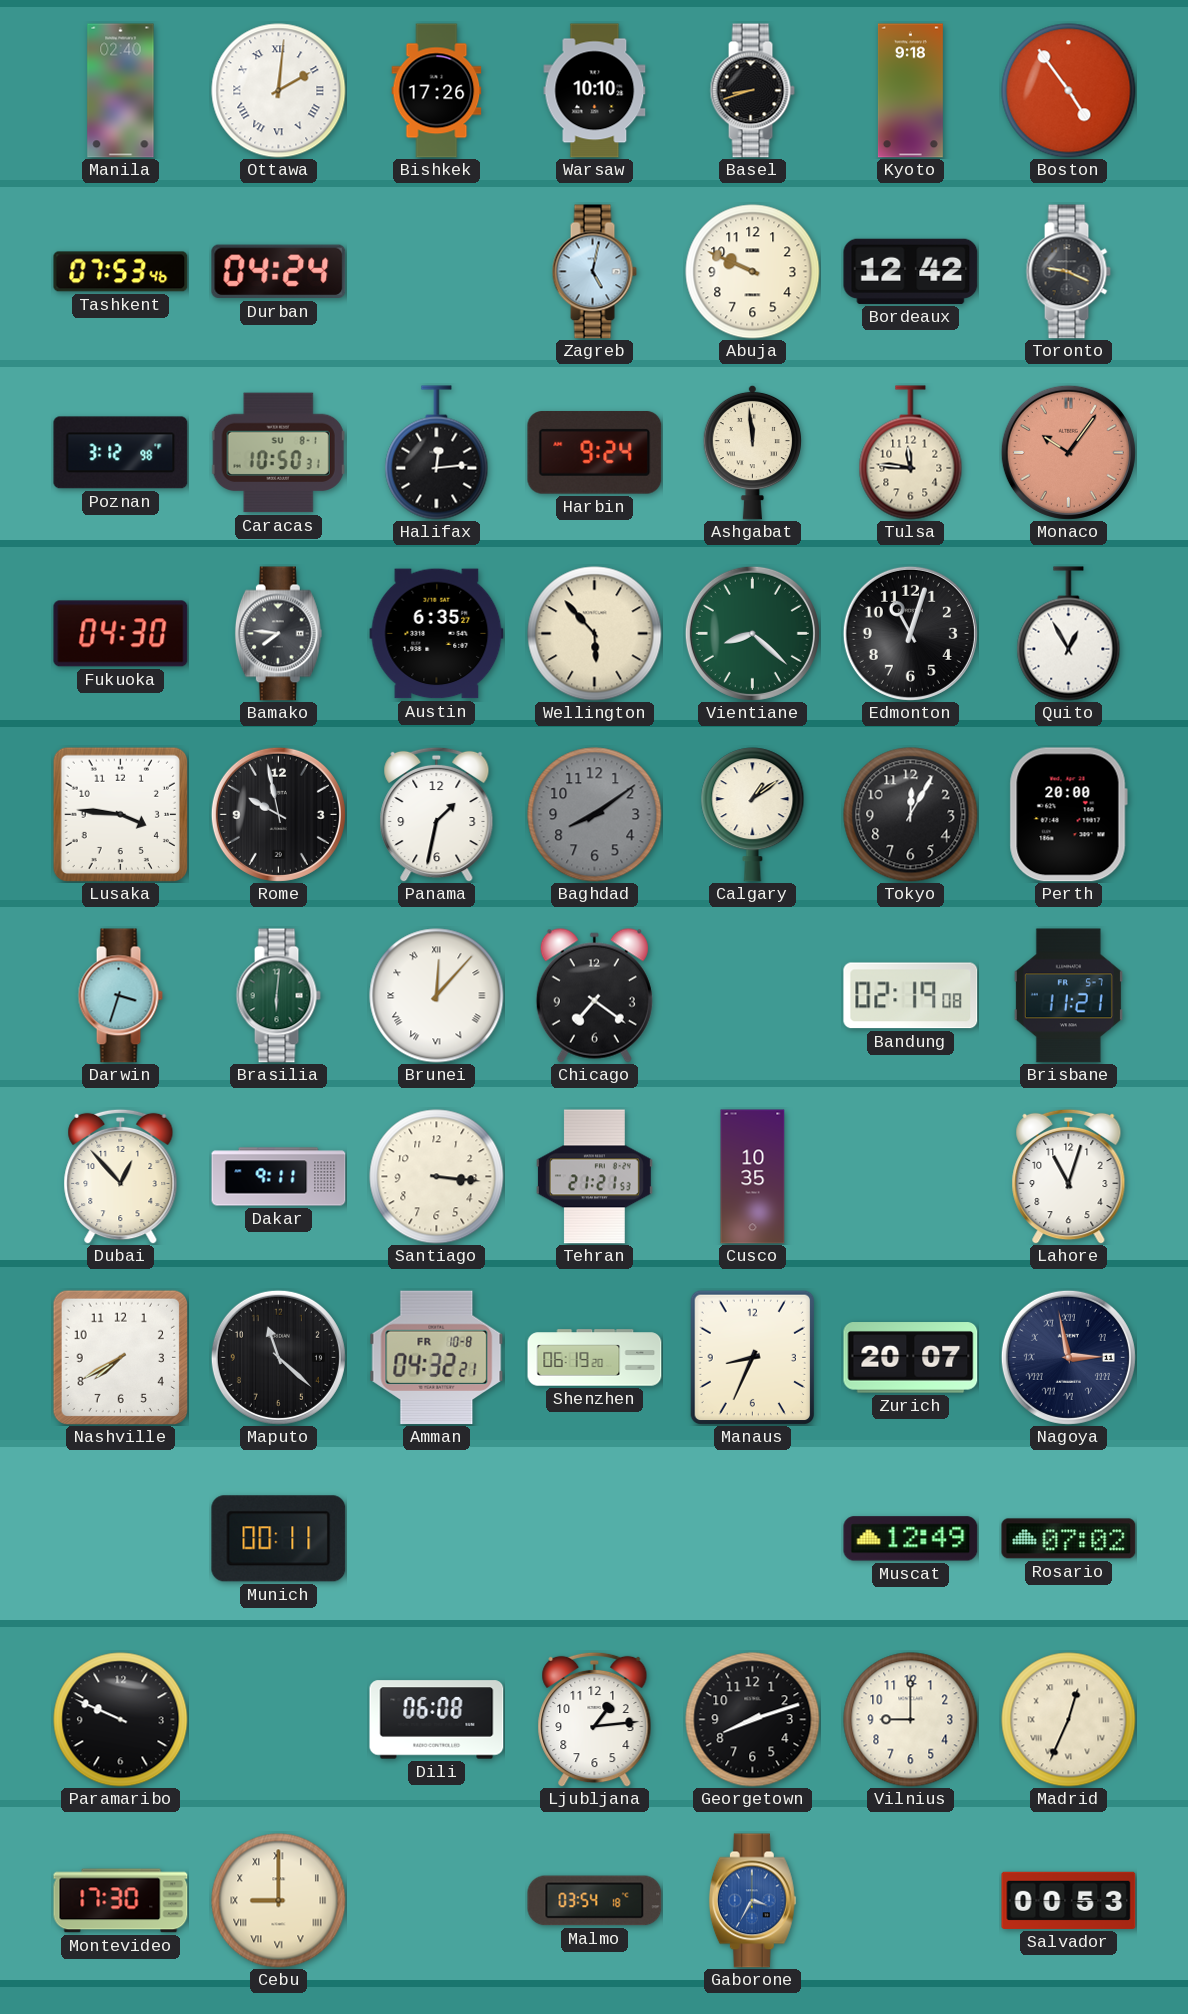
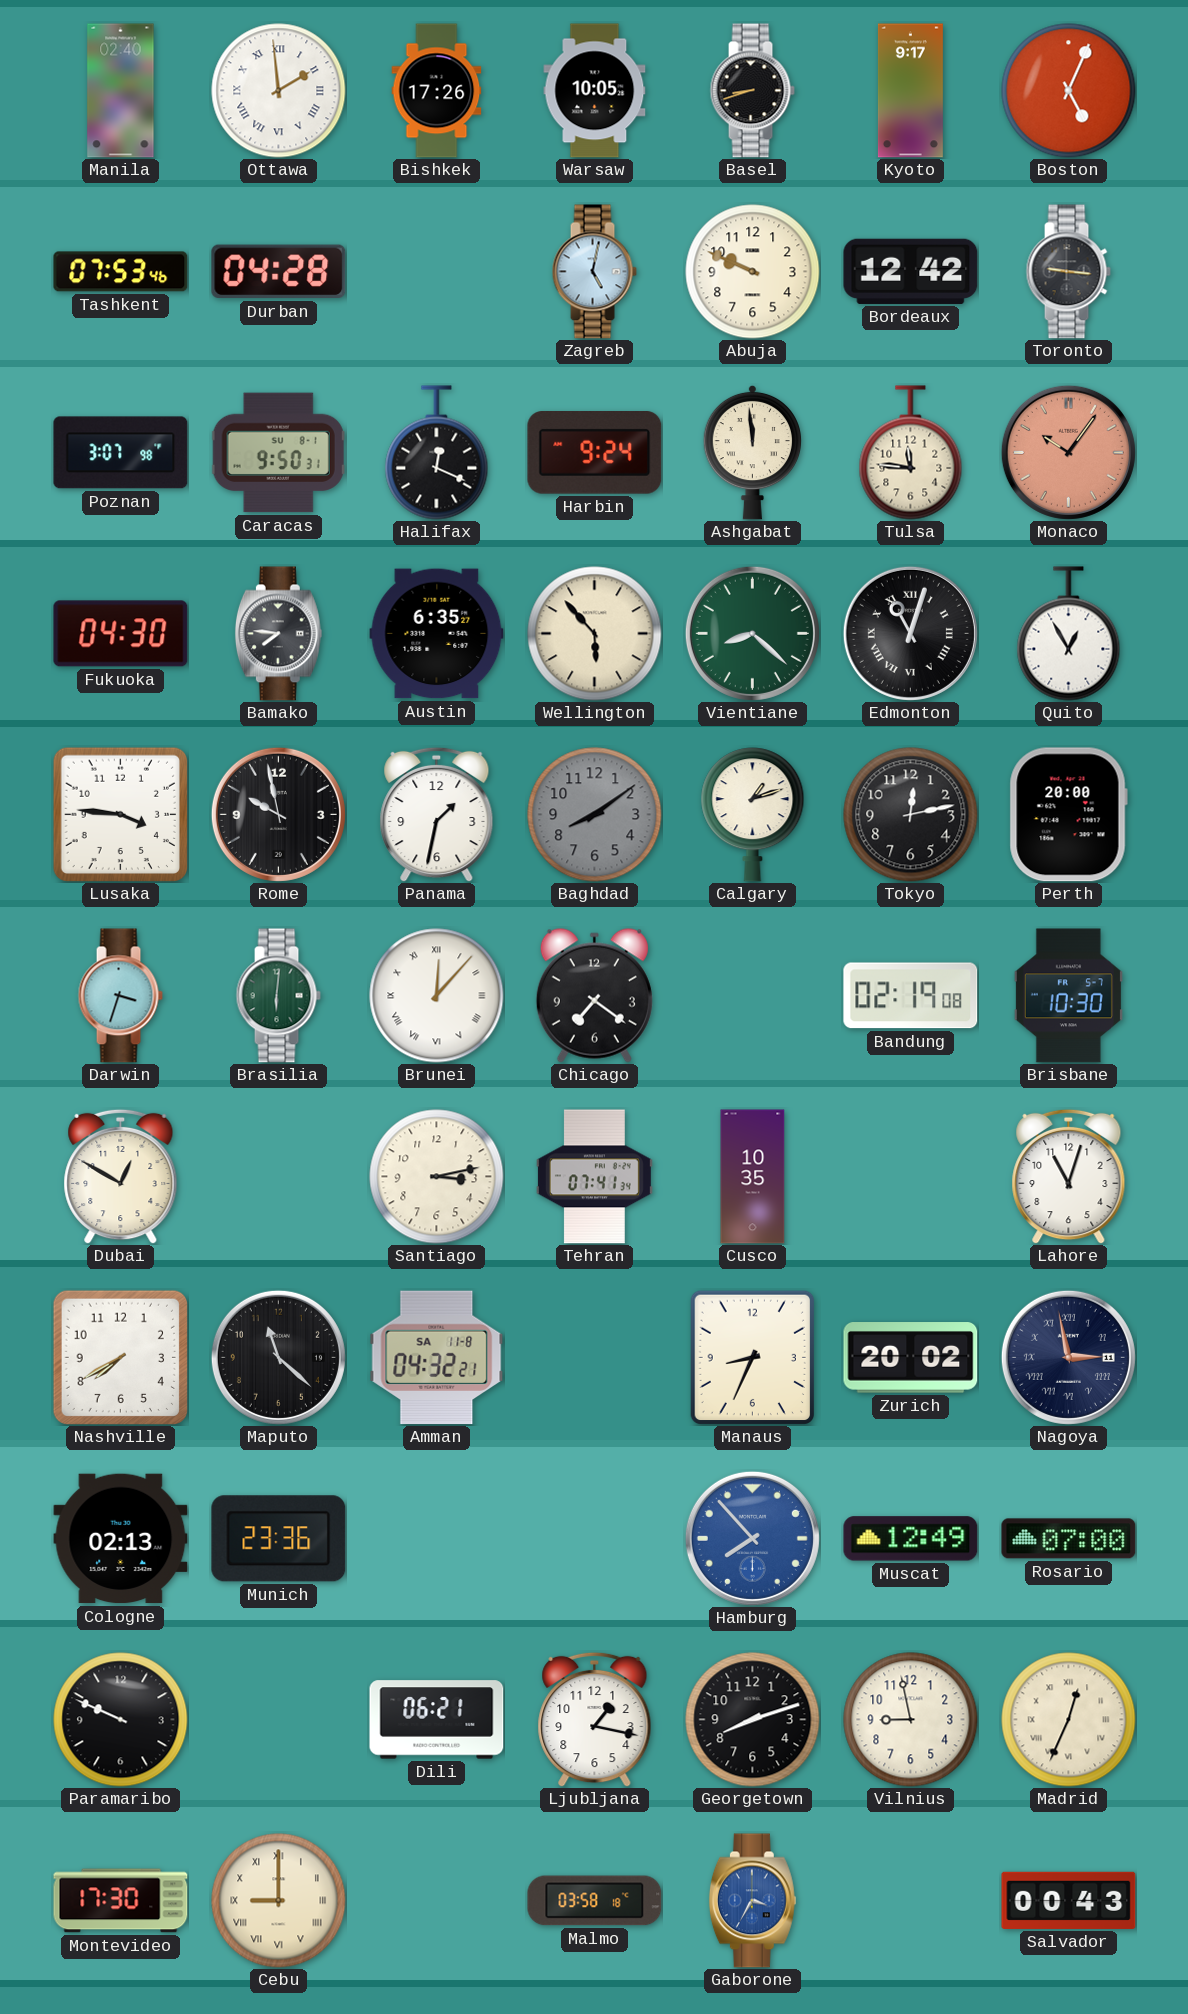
Ottawa: 2:01 -> 1:59 (279, 91)
Warsaw: 10:10 -> 10:05 (595, 91)
Kyoto: 9:18 -> 9:17 (910, 91)
Boston: 4:54 -> 5:04 (1069, 91)
Durban: 04:24 -> 04:28 (279, 272)
Toronto: 9:19 -> 9:16 (1068, 272)
Poznan: 3:12 -> 3:07 (121, 453)
Caracas: 10:50 -> 9:50 (278, 453)
Halifax: 12:14 -> 12:19 (437, 453)
Edmonton numerals: Arabic -> Roman (910, 633)
Calgary: 1:09 -> 1:12 (753, 815)
Tokyo: 12:05 -> 12:13 (911, 815)
Brisbane: 11:21 -> 10:30 (1068, 996)
Dubai: 12:53 -> 12:50 (121, 1176)
Dakar: 9:11 -> none (279, 1177)
Santiago: 3:16 -> 3:13 (437, 1177)
Tehran: 21:21 -> 07:41 (594, 1177)
Amman date: FR 10-8 -> SA 11-8 (437, 1358)
Shenzhen: 06:19 -> none (595, 1358)
Zurich: 20:07 -> 20:02 (911, 1358)
Cologne: none -> 02:13 (121, 1539)
Munich: 00:11 -> 23:36 (279, 1539)
Hamburg: none -> 7:53 (752, 1538)
Rosario: 07:02 -> 07:00 (1069, 1539)
Dili: 06:08 -> 06:21 (437, 1720)
Ljubljana: 1:14 -> 1:17 (595, 1719)
Vilnius: 9:00 -> 8:58 (911, 1720)
Malmo: 03:54 -> 03:58 (595, 1901)
Salvador: 00:53 -> 00:43 (1069, 1900)
